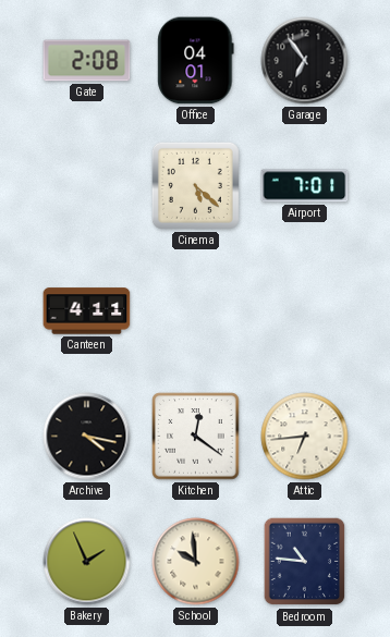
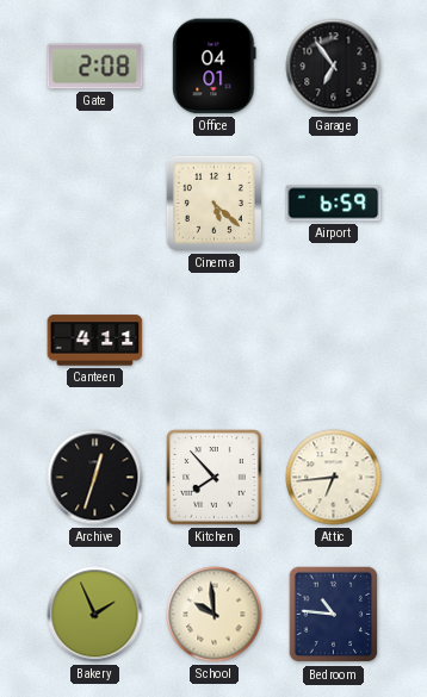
Airport: 7:01 -> 6:59 (334, 204)
Archive: 4:17 -> 12:33 (95, 478)
Kitchen: 12:21 -> 7:53 (215, 478)
